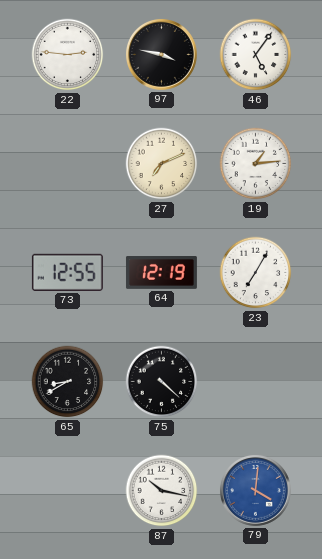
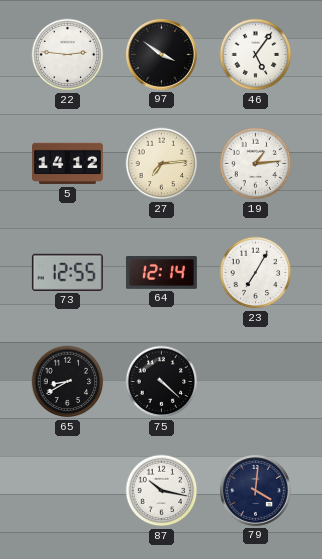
97: 3:47 -> 3:51 (161, 54)
5: none -> 14:12 (68, 164)
27: 7:11 -> 7:14 (162, 164)
64: 12:19 -> 12:14 (161, 273)
79 dial: blue -> navy (255, 490)
